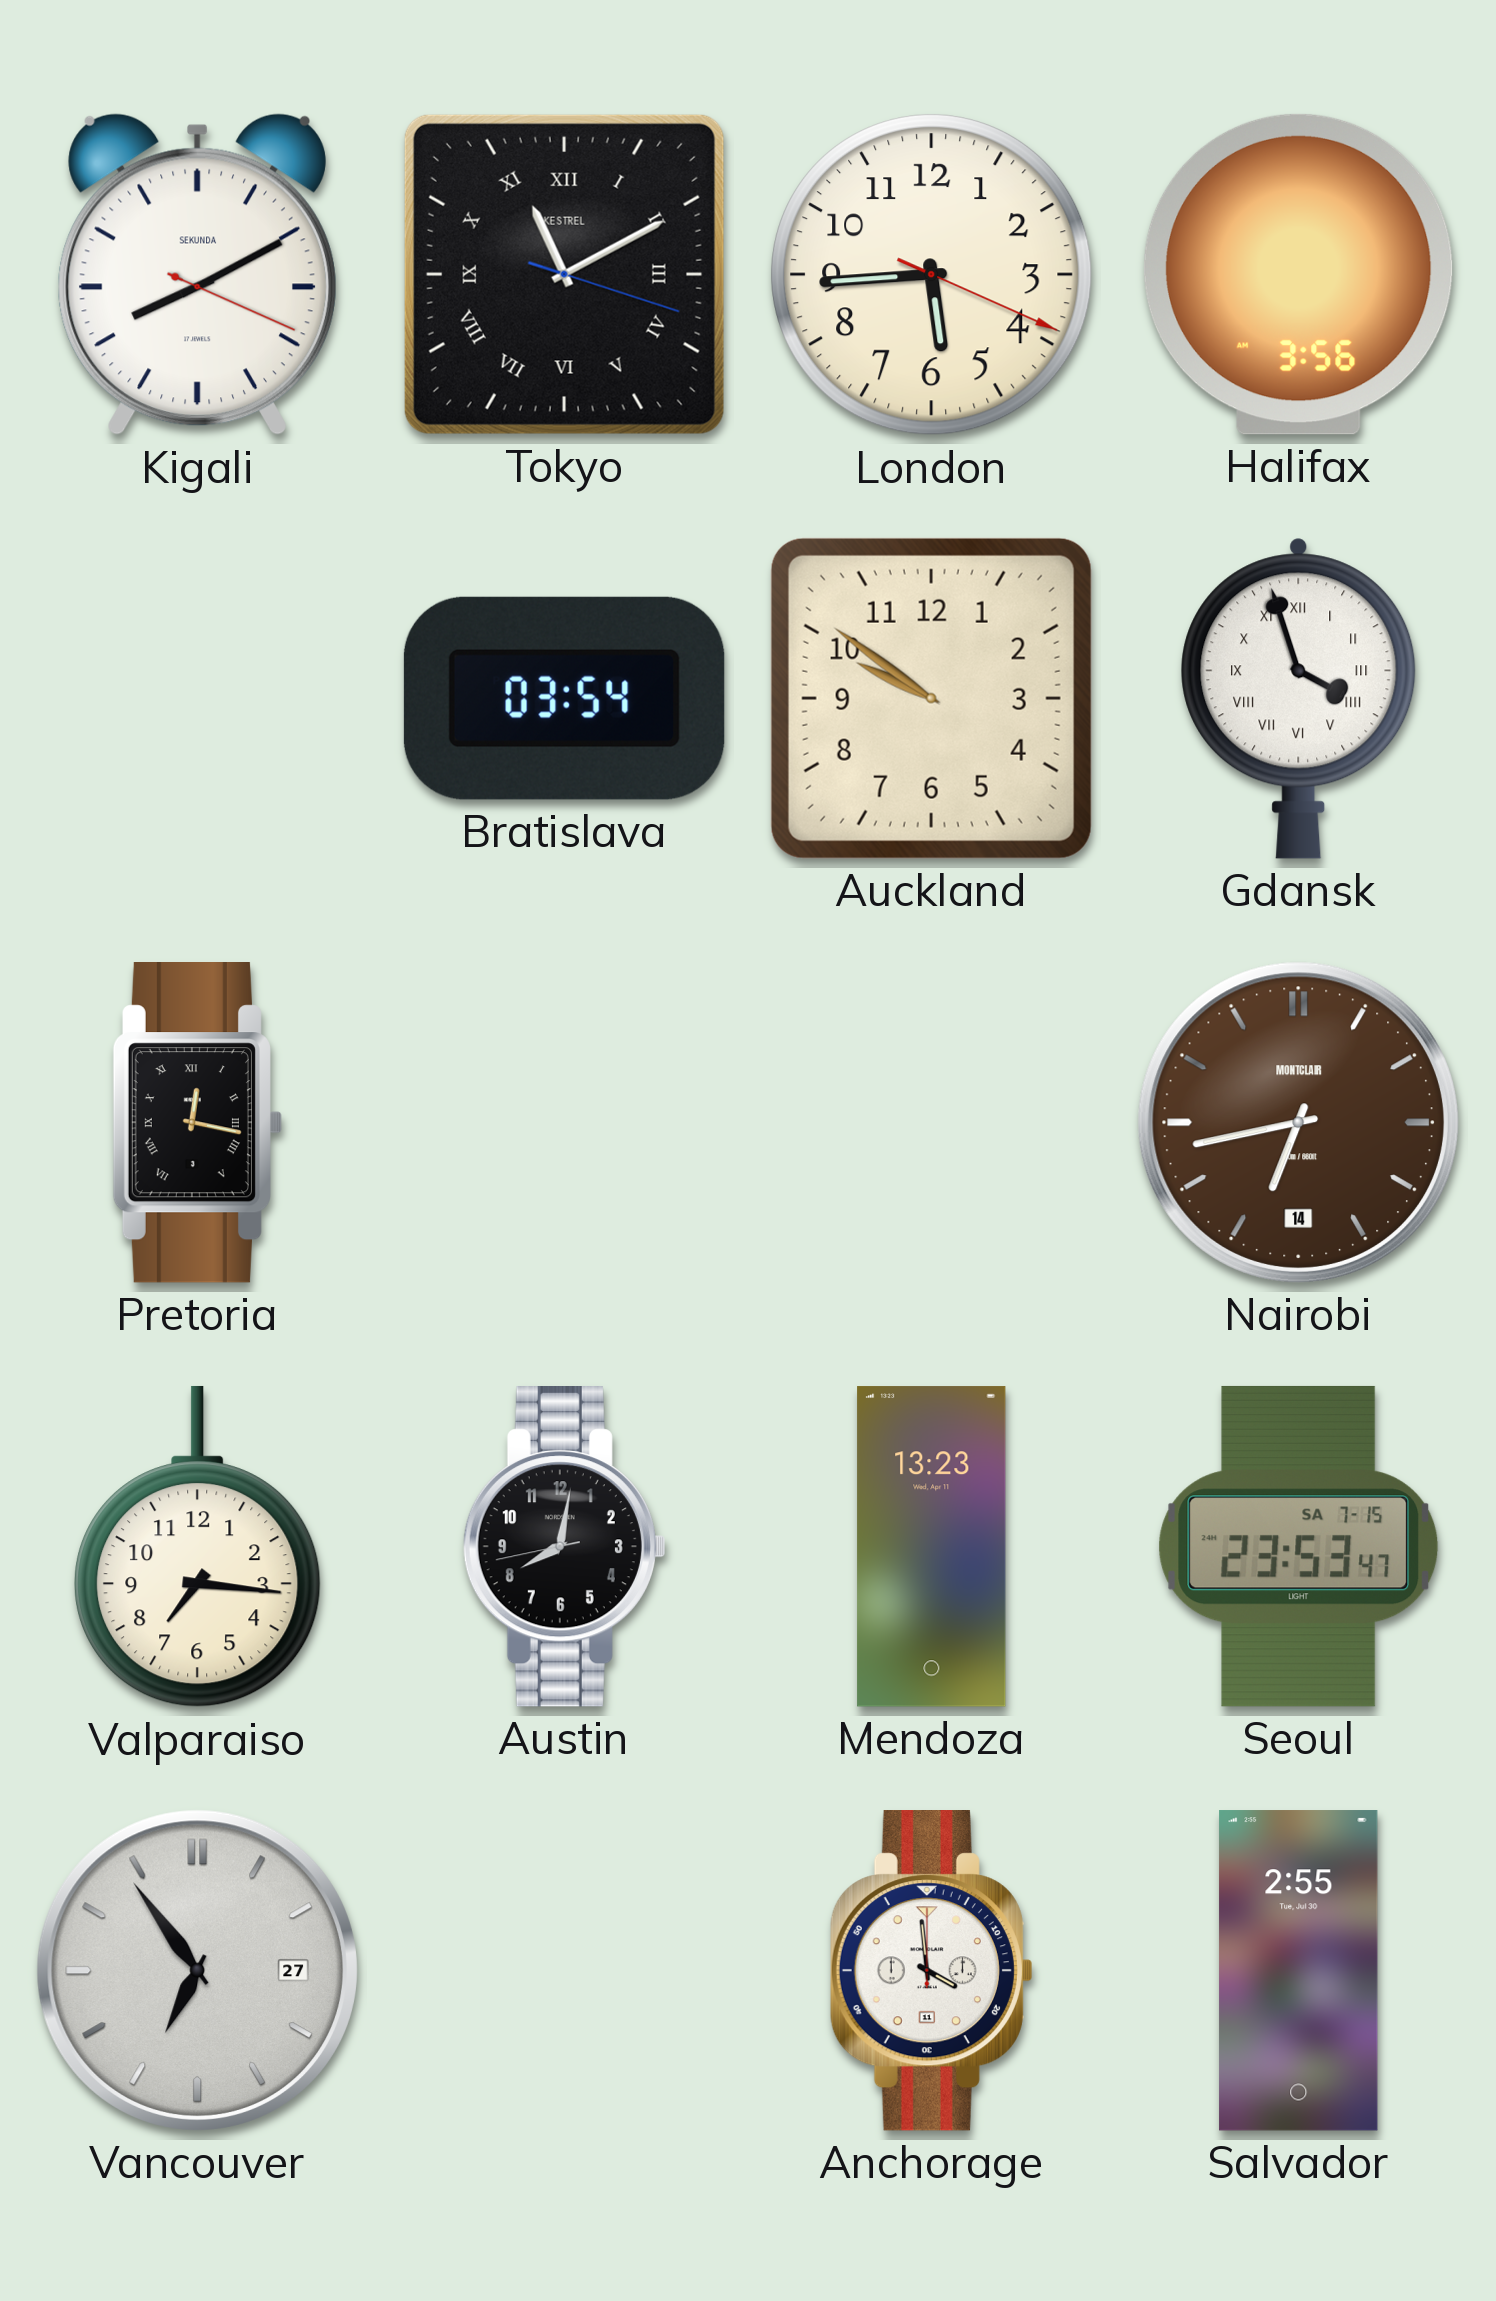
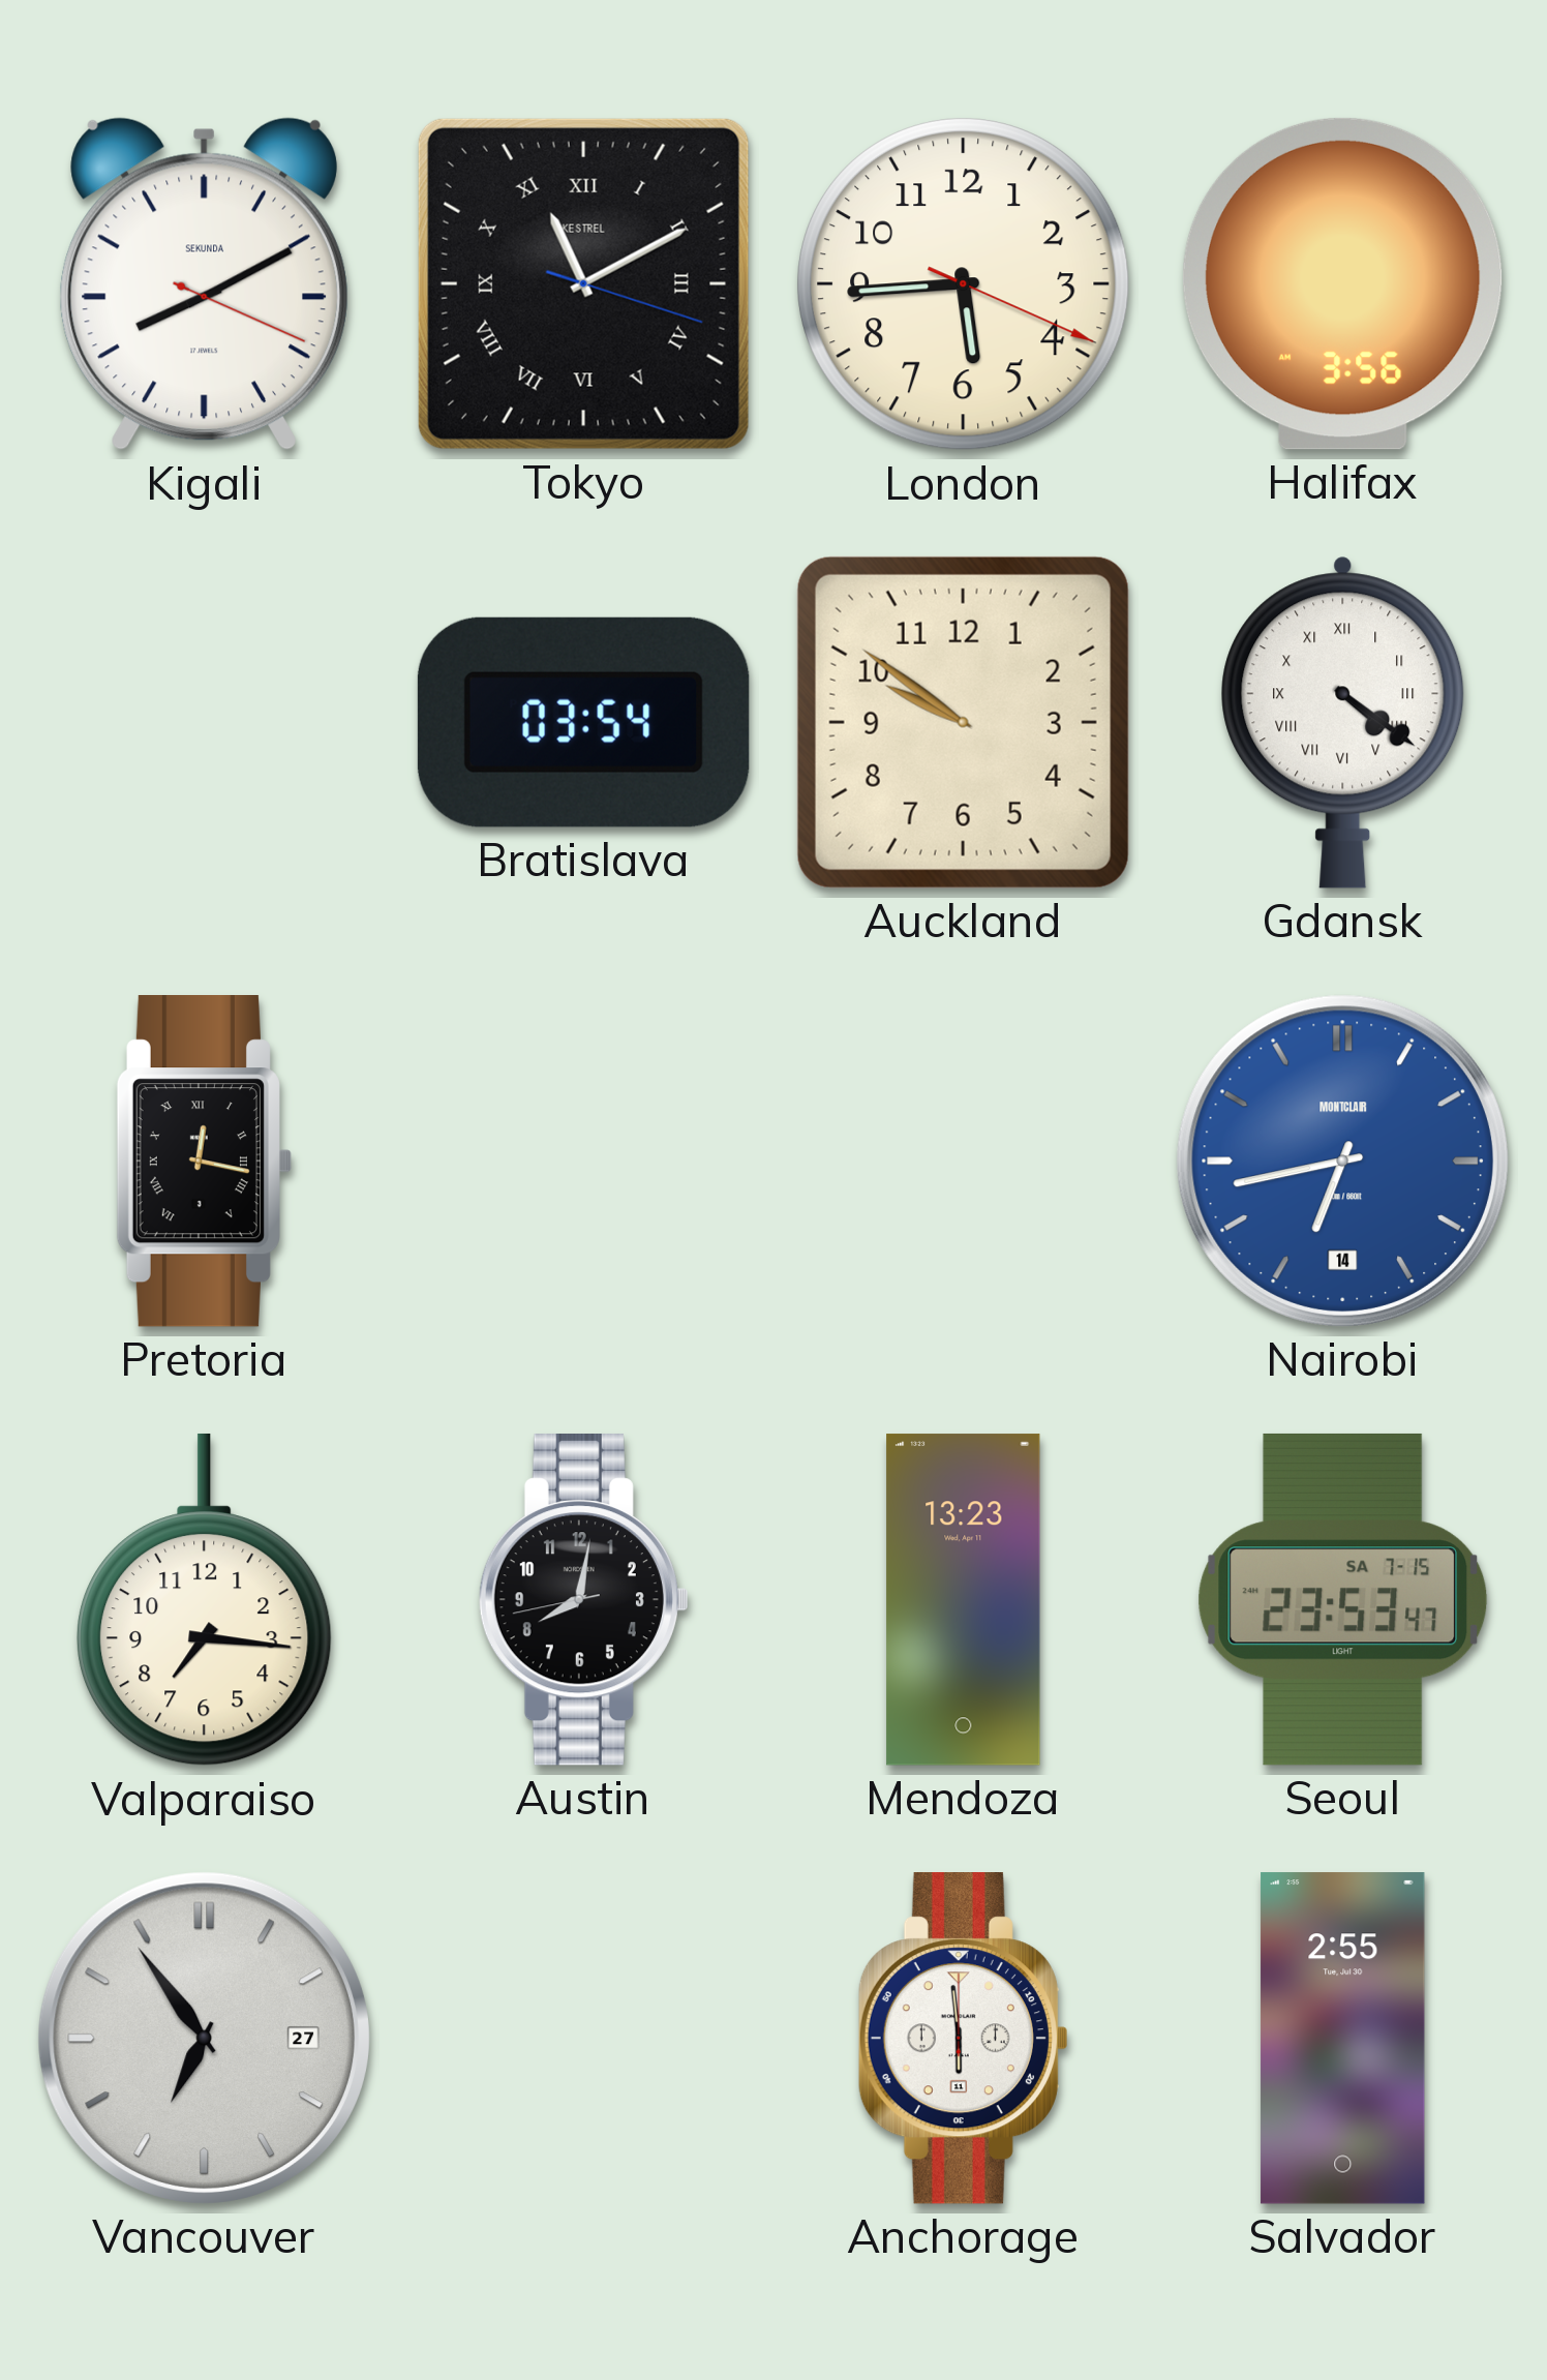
Gdansk: 3:57 -> 4:21 (1343, 722)
Nairobi dial: brown -> blue (1342, 1161)
Anchorage: 3:59 -> 5:59 (963, 2039)
